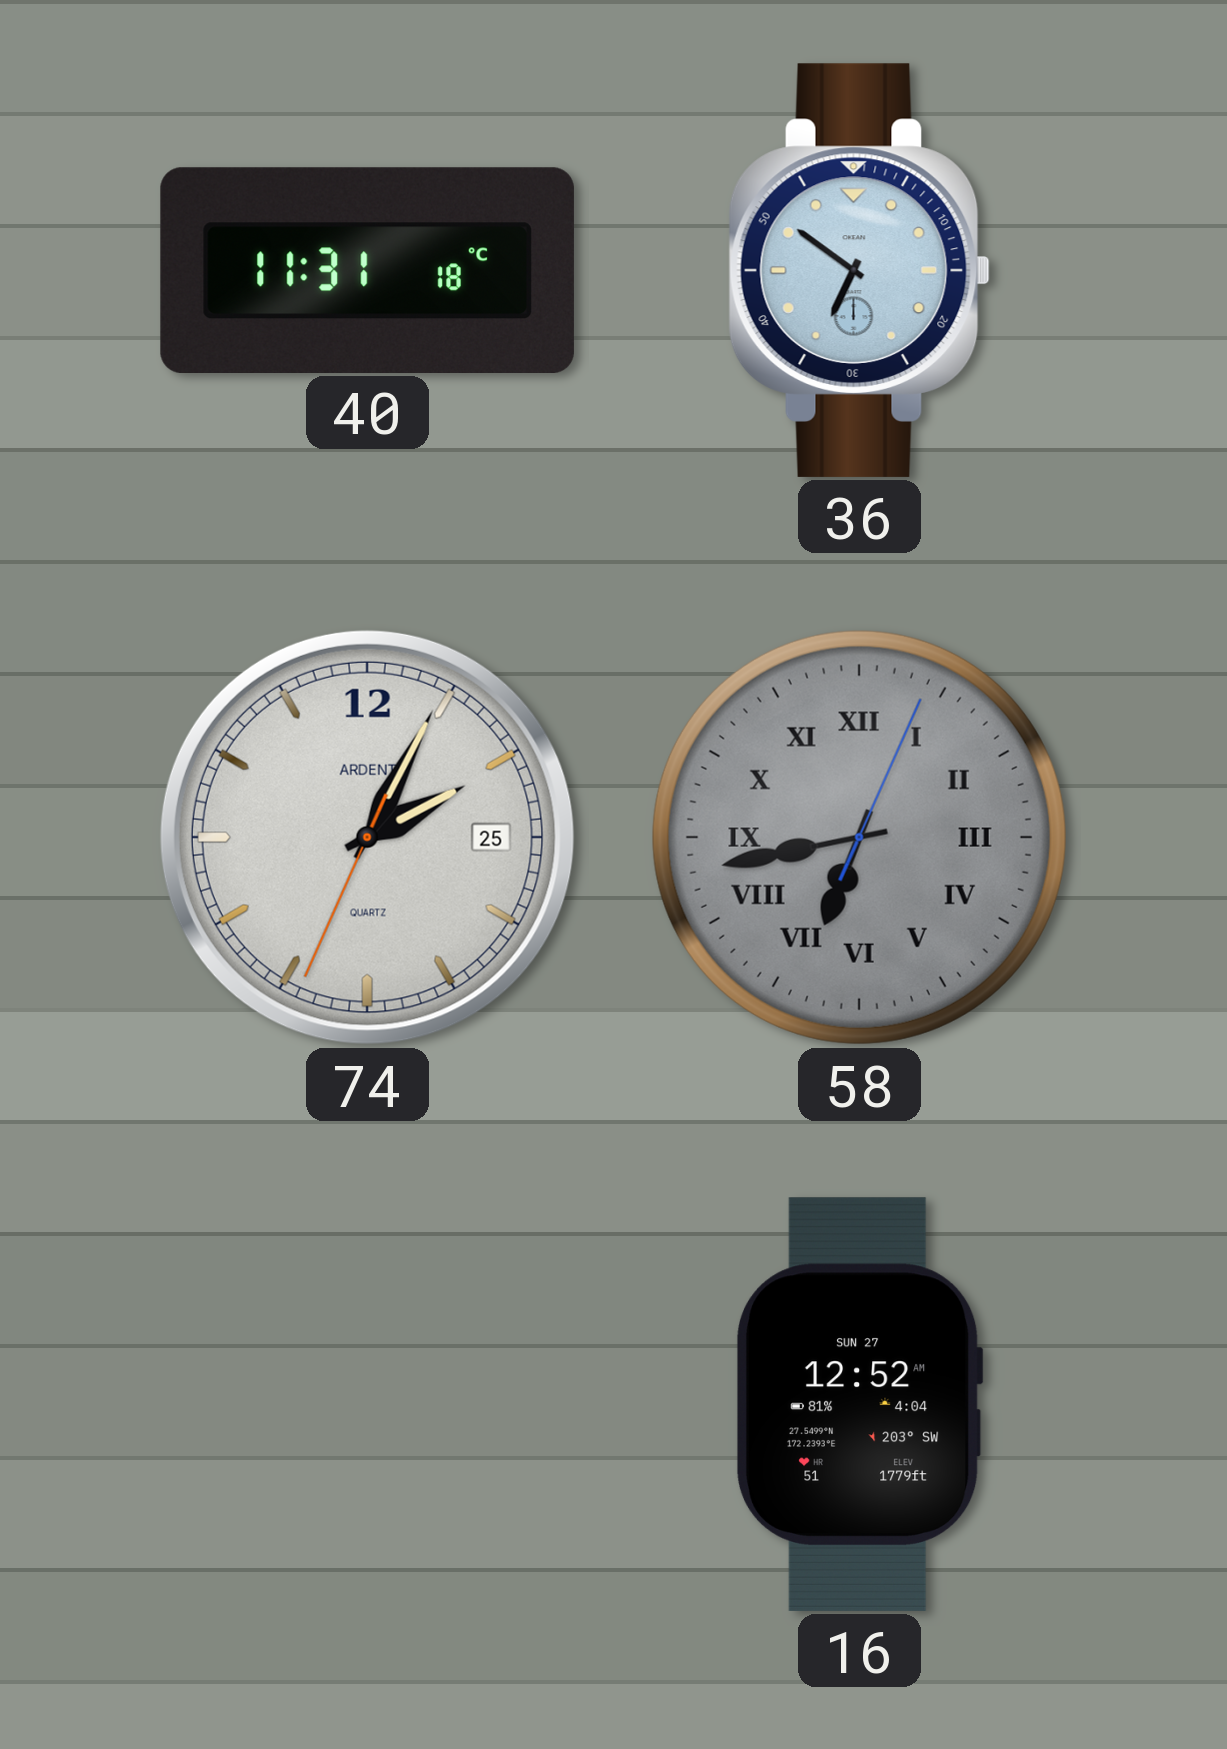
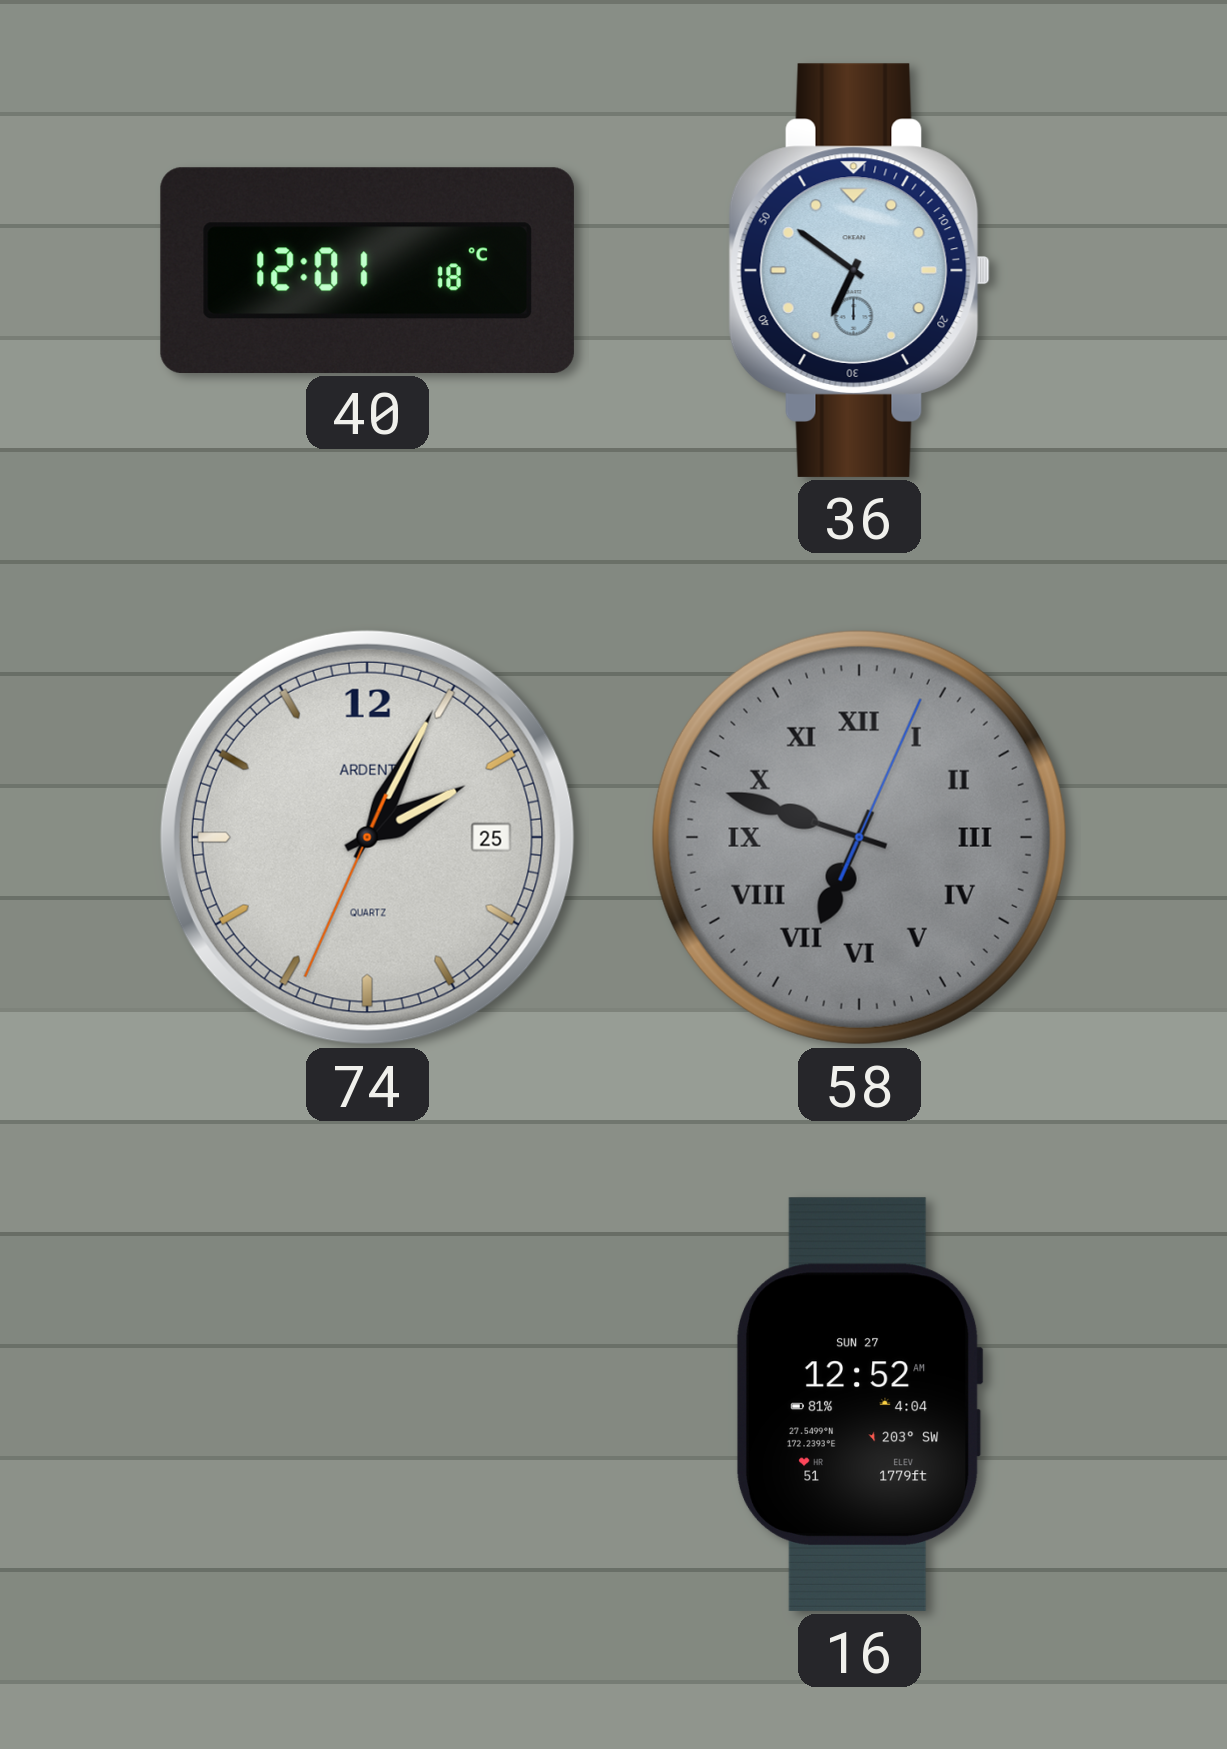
40: 11:31 -> 12:01 (367, 270)
58: 6:43 -> 6:48 (859, 837)
